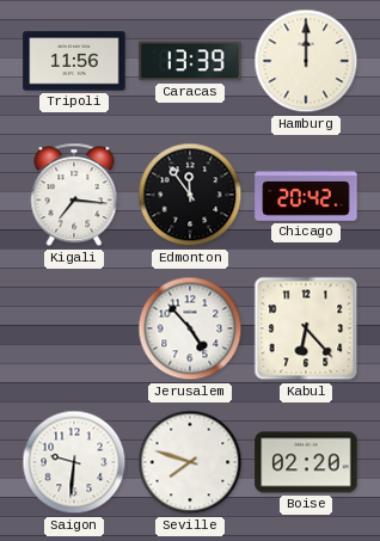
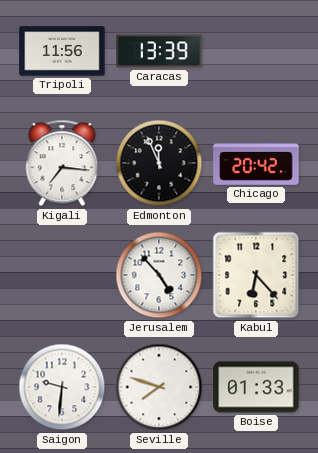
Hamburg: 12:00 -> none (306, 61)
Edmonton: 11:54 -> 11:56 (159, 163)
Boise: 02:20 -> 01:33 (256, 387)
